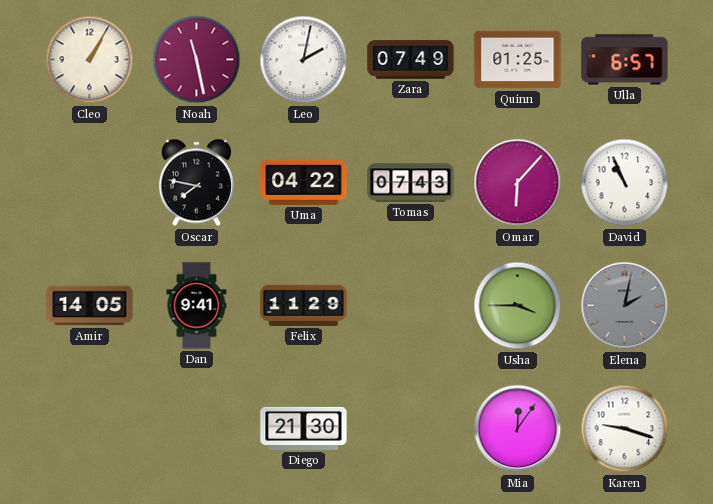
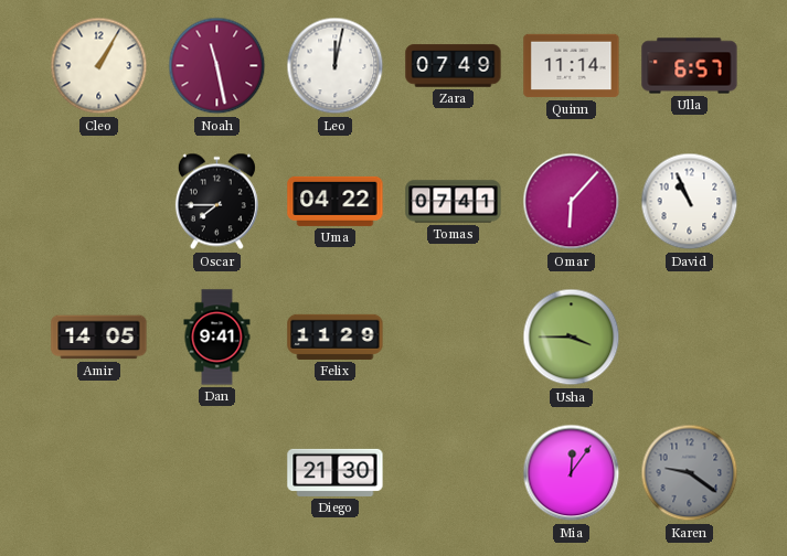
Leo: 2:02 -> 12:02 (336, 66)
Quinn: 01:25 -> 11:14 (572, 66)
Oscar: 7:47 -> 7:45 (216, 202)
Tomas: 07:43 -> 07:41 (454, 202)
Elena: 2:02 -> none (625, 306)
Karen: 9:18 -> 9:21 (690, 473)
Karen dial: white -> grey (690, 473)
